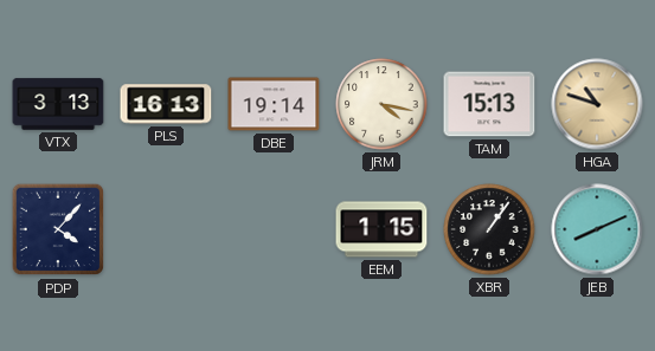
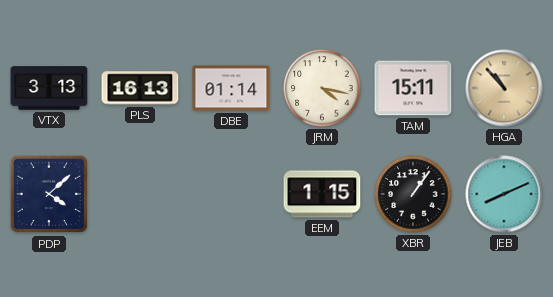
DBE: 19:14 -> 01:14 (231, 88)
TAM: 15:13 -> 15:11 (413, 88)
HGA: 10:48 -> 10:53 (504, 88)
PDP: 4:07 -> 4:08 (49, 194)
